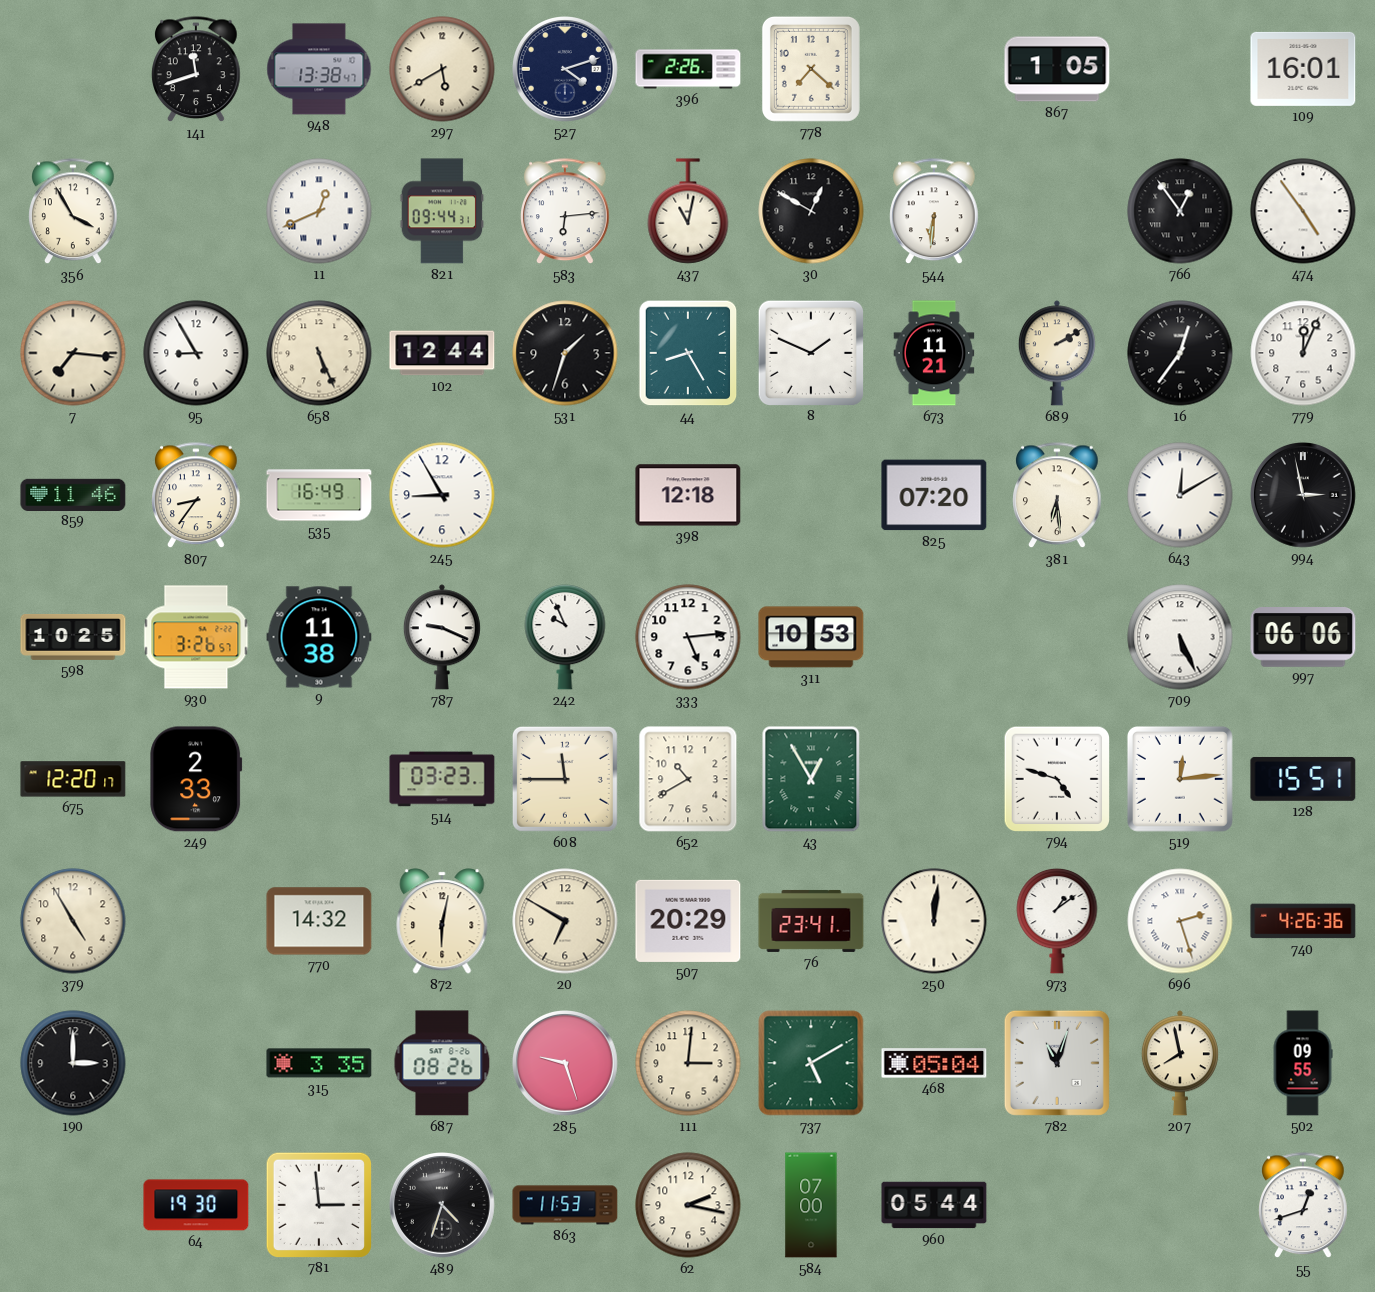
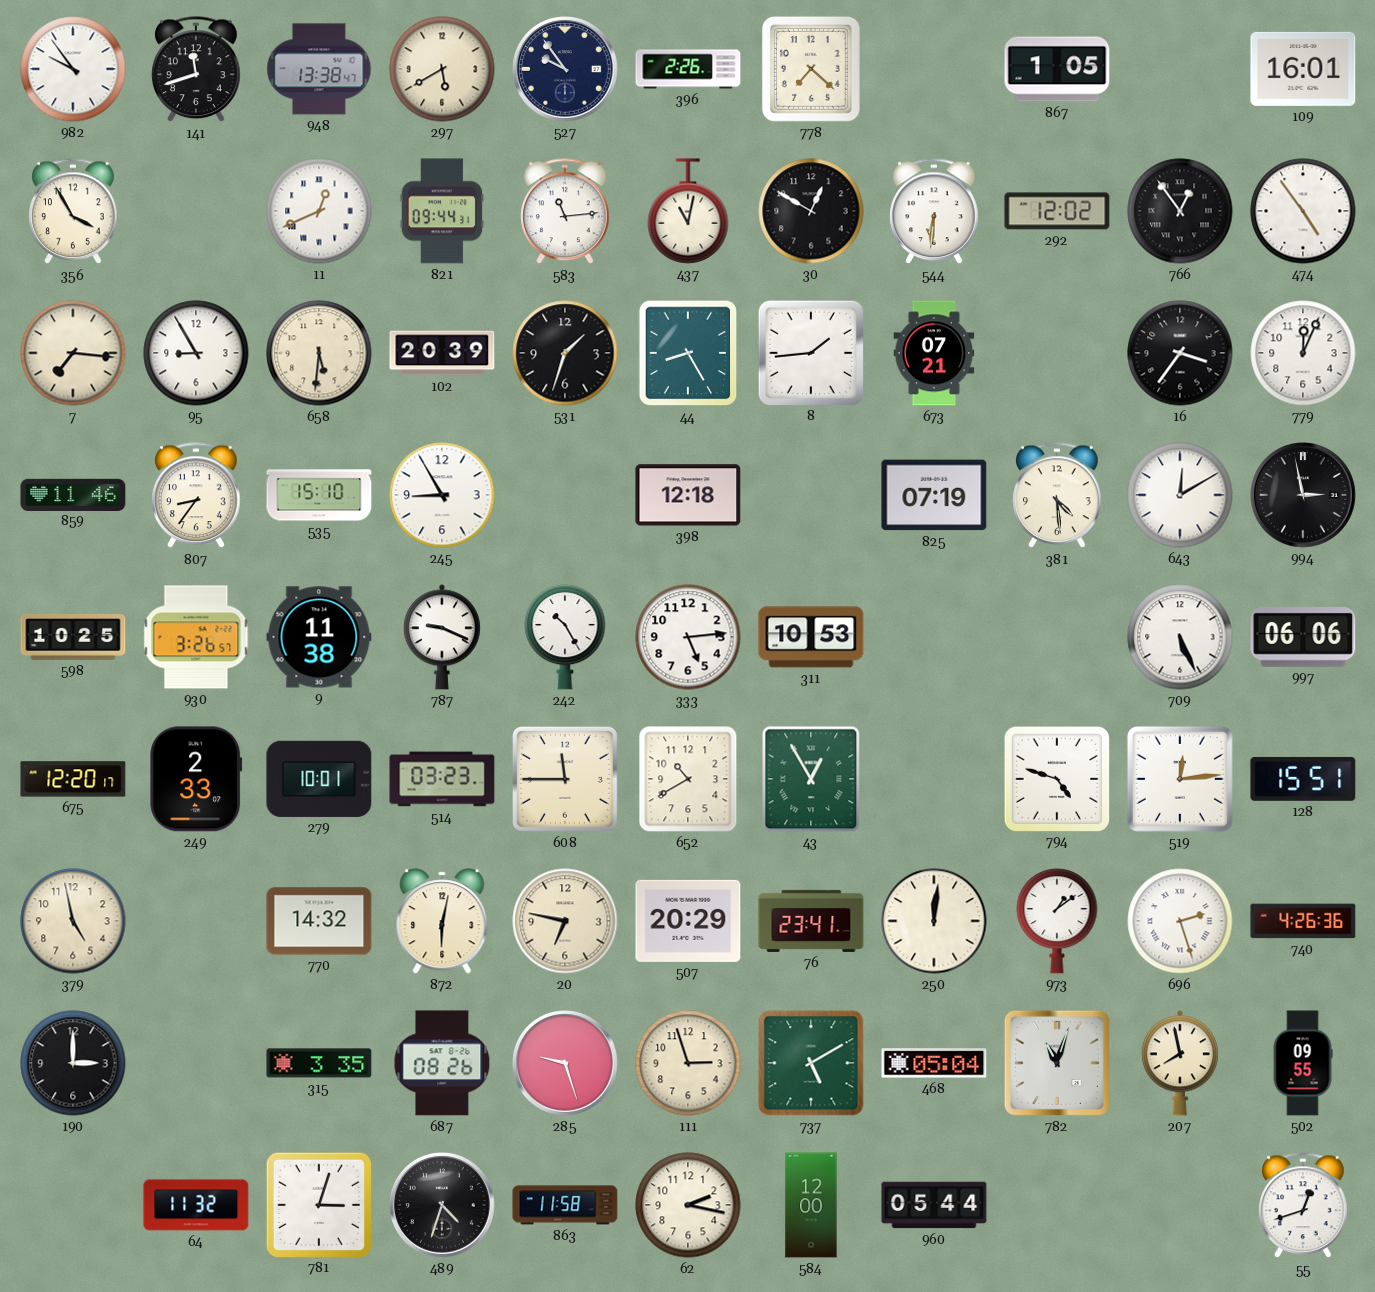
982: none -> 9:54 (73, 69)
527: 4:12 -> 9:54 (566, 70)
583: 6:14 -> 11:14 (565, 212)
292: none -> 12:02 (1057, 211)
658: 5:26 -> 5:31 (319, 353)
102: 12:44 -> 20:39 (442, 353)
8: 1:49 -> 1:44 (810, 352)
673: 11:21 -> 07:21 (934, 353)
689: 2:10 -> none (1057, 353)
16: 12:36 -> 3:36 (1180, 353)
535: 16:49 -> 15:10 (319, 495)
825: 07:20 -> 07:19 (934, 495)
381: 6:29 -> 4:29 (1057, 496)
242: 9:56 -> 10:25 (565, 637)
279: none -> 10:01 (319, 779)
379: 4:55 -> 4:58 (73, 921)
20: 6:50 -> 6:47 (565, 921)
111: 3:01 -> 2:57 (688, 1063)
64: 19:30 -> 11:32 (196, 1205)
781: 2:59 -> 3:03 (318, 1204)
863: 11:53 -> 11:58 (565, 1205)
584: 07:00 -> 12:00 (811, 1205)
